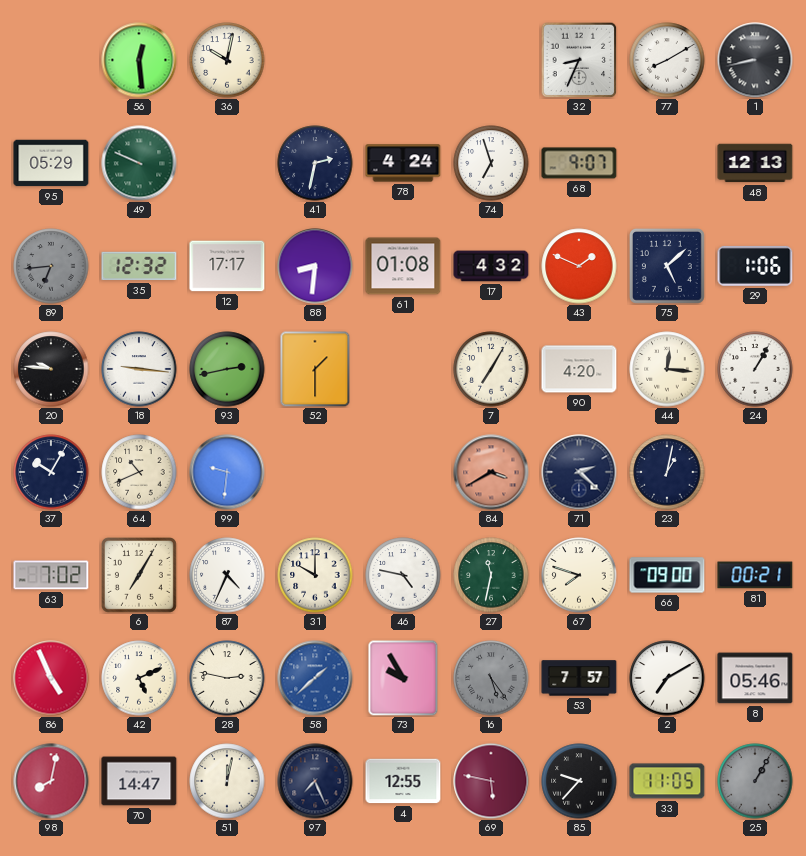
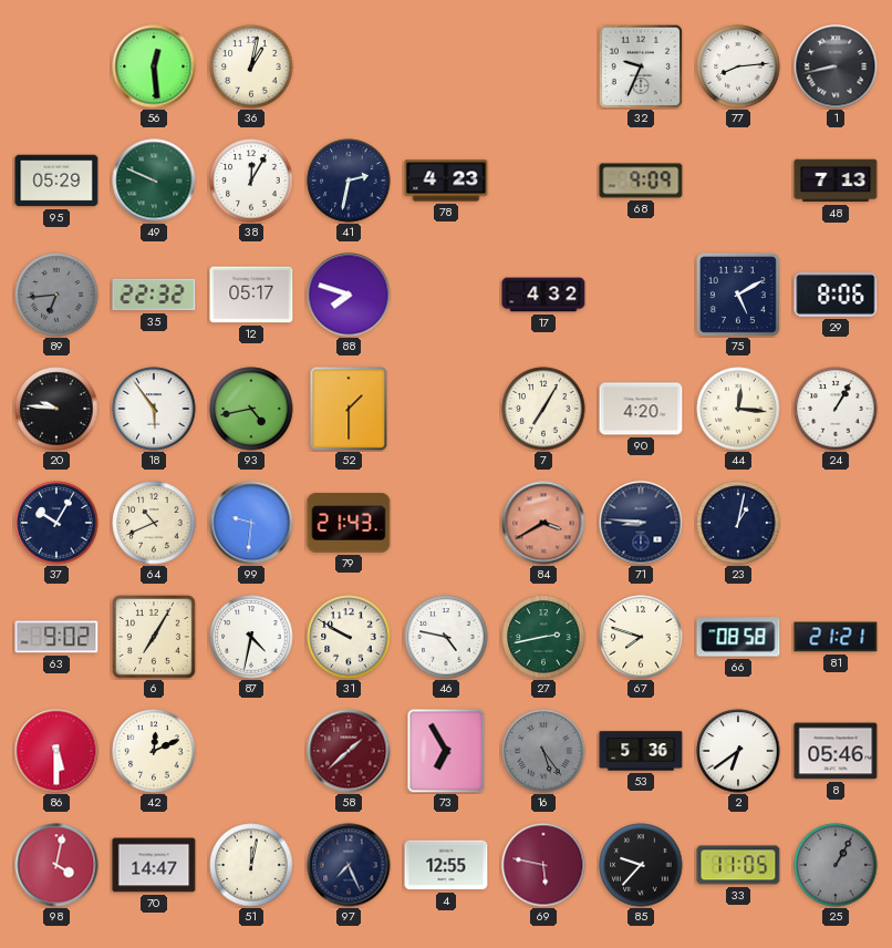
36: 10:02 -> 1:02 (251, 66)
32: 8:34 -> 9:34 (641, 66)
77: 8:10 -> 8:14 (738, 66)
38: none -> 12:05 (251, 181)
78: 4:24 -> 4:23 (446, 181)
74: 6:57 -> none (491, 163)
68: 9:07 -> 9:09 (641, 181)
48: 12:13 -> 7:13 (836, 181)
35: 12:32 -> 22:32 (154, 295)
12: 17:17 -> 05:17 (251, 295)
88: 8:31 -> 7:48 (349, 295)
61: 01:08 -> none (403, 266)
43: 1:49 -> none (579, 266)
75: 5:08 -> 5:10 (738, 295)
29: 1:06 -> 8:06 (836, 295)
18: 9:16 -> 5:54 (154, 409)
93: 2:43 -> 4:43 (251, 409)
79: none -> 21:43 (349, 523)
71: 2:22 -> 8:46 (641, 523)
63: 7:02 -> 9:02 (56, 637)
87: 4:34 -> 4:32 (251, 637)
31: 10:00 -> 9:50 (349, 637)
27: 11:32 -> 2:43 (543, 637)
66: 09:00 -> 08:58 (738, 637)
81: 00:21 -> 21:21 (836, 637)
86: 4:56 -> 5:30 (56, 751)
42: 5:11 -> 12:11 (154, 751)
28: 2:47 -> none (227, 678)
58 dial: blue -> burgundy (349, 751)
73: 9:55 -> 6:55 (446, 751)
53: 7:57 -> 5:36 (641, 751)
2: 7:10 -> 6:39 (738, 751)
98: 8:02 -> 4:02 (56, 865)
